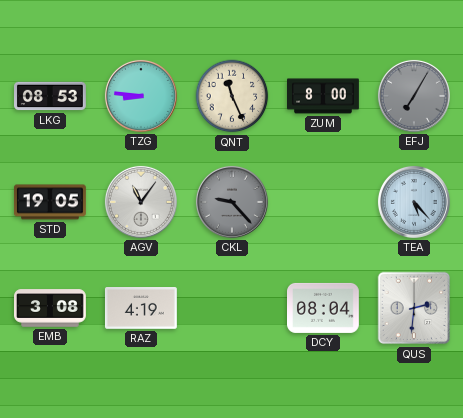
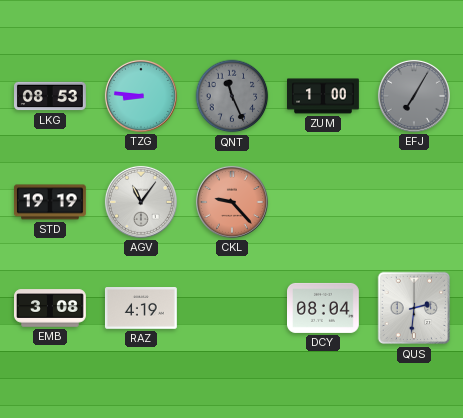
QNT dial: cream -> grey (232, 96)
ZUM: 8:00 -> 1:00 (324, 96)
STD: 19:05 -> 19:19 (50, 202)
CKL dial: grey -> salmon (232, 202)
TEA: 5:23 -> none (414, 202)
